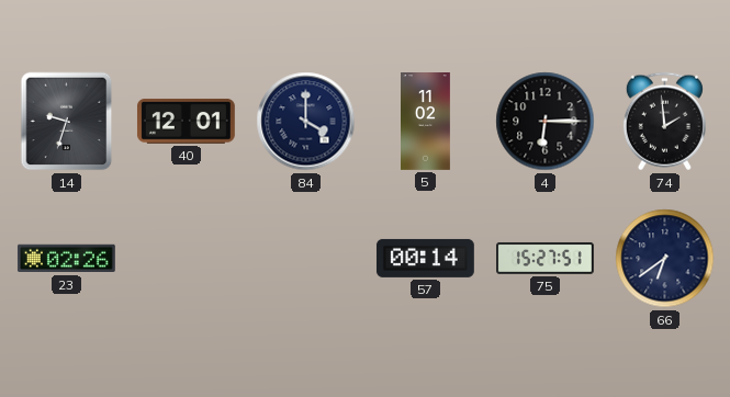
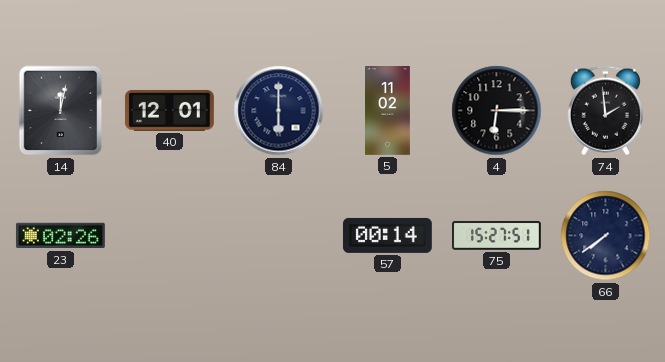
14: 9:33 -> 12:02 (61, 111)
84: 4:00 -> 6:00 (279, 111)
66: 6:39 -> 7:39 (606, 236)
